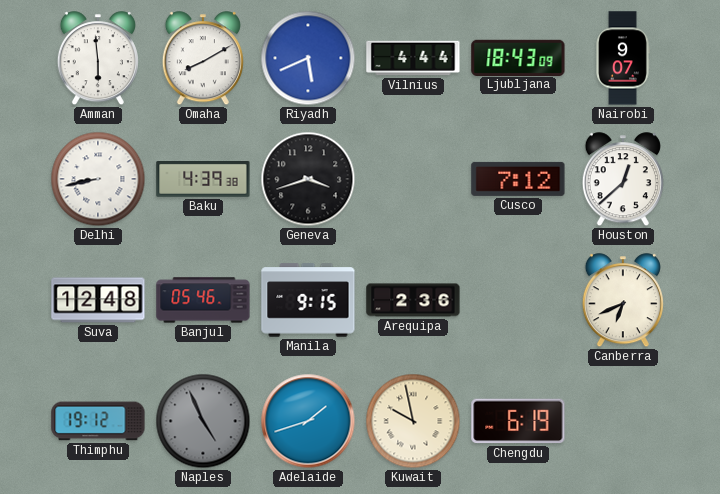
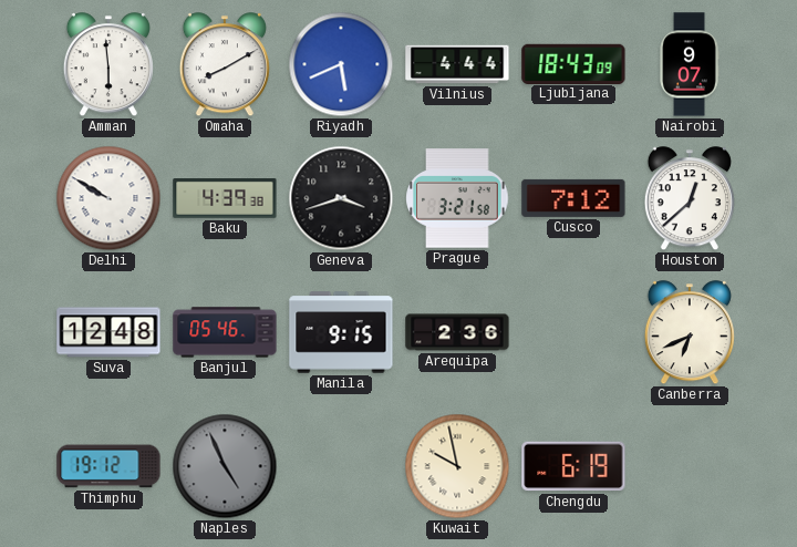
Delhi: 8:43 -> 9:50 (108, 198)
Prague: none -> 3:21 (457, 198)
Adelaide: 1:42 -> none (308, 421)
